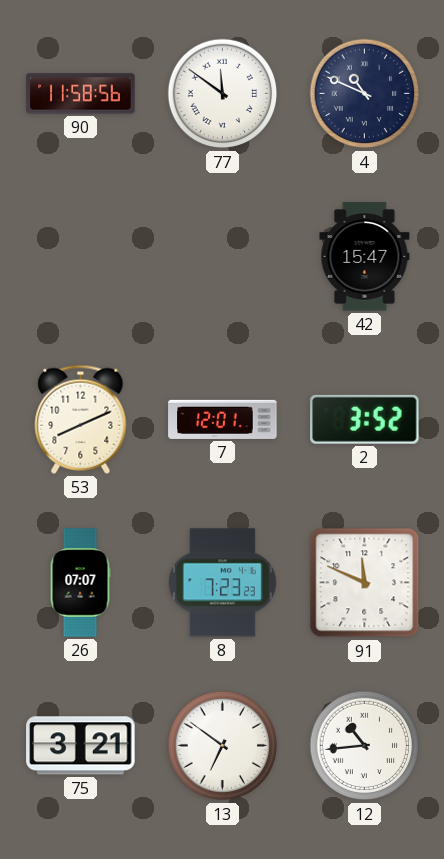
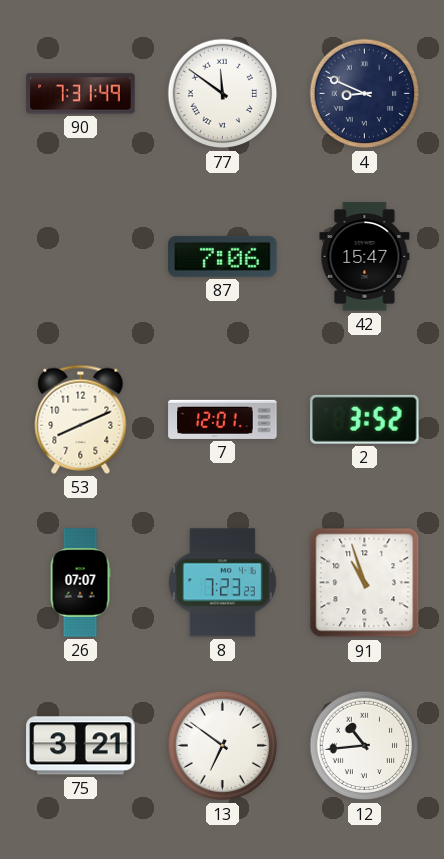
90: 11:58 -> 7:31 (81, 94)
4: 10:49 -> 8:49 (365, 94)
87: none -> 7:06 (223, 256)
91: 11:49 -> 10:57 (365, 583)
